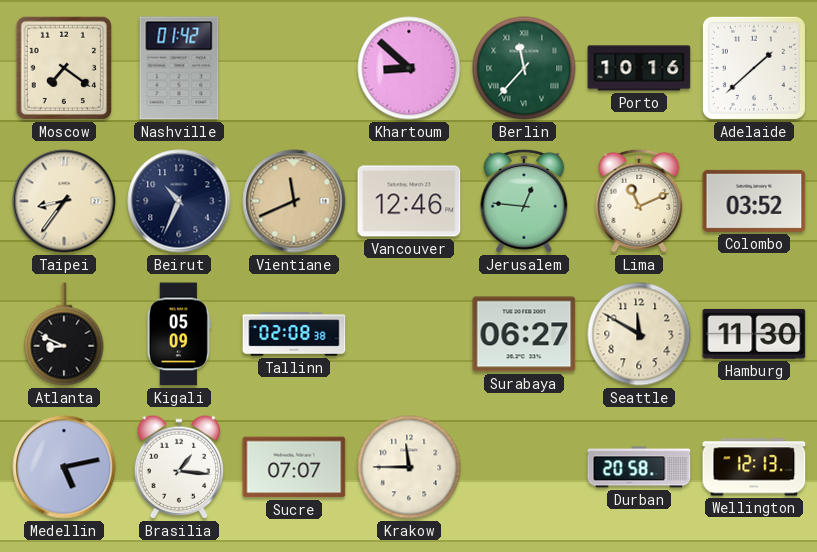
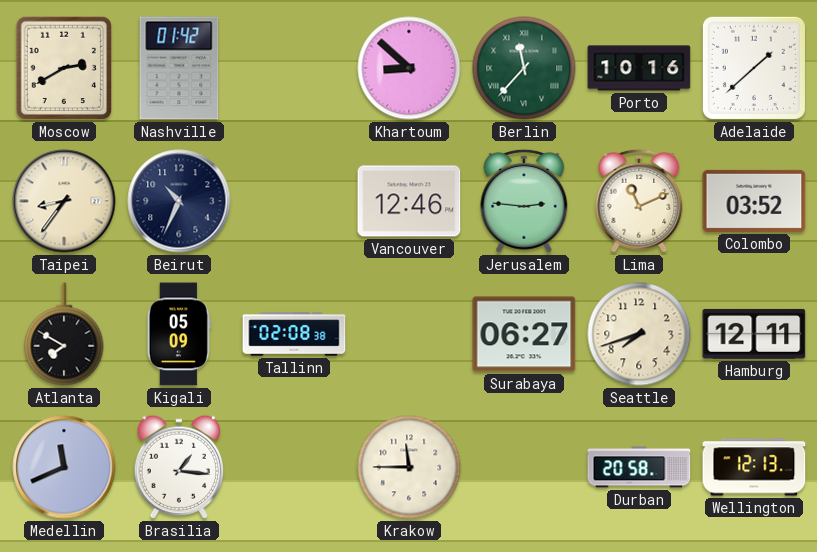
Moscow: 7:21 -> 2:40 (63, 68)
Vientiane: 11:41 -> none (294, 201)
Jerusalem: 12:46 -> 2:46 (524, 201)
Atlanta: 8:49 -> 7:50 (64, 334)
Seattle: 11:50 -> 7:42 (639, 334)
Hamburg: 11:30 -> 12:11 (754, 334)
Medellin: 5:13 -> 11:41 (64, 467)
Sucre: 07:07 -> none (294, 467)
